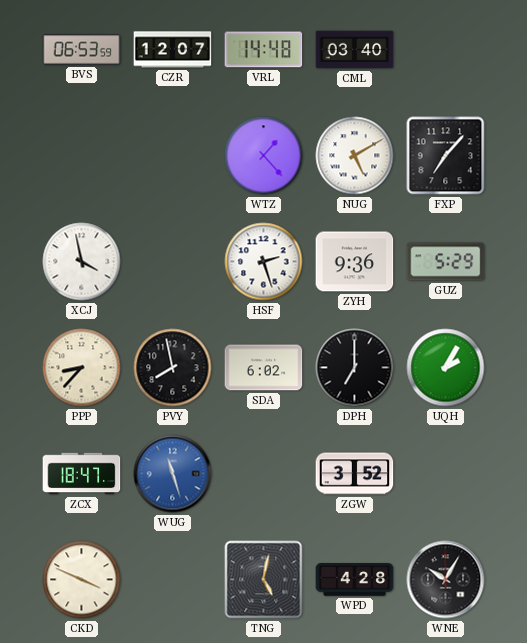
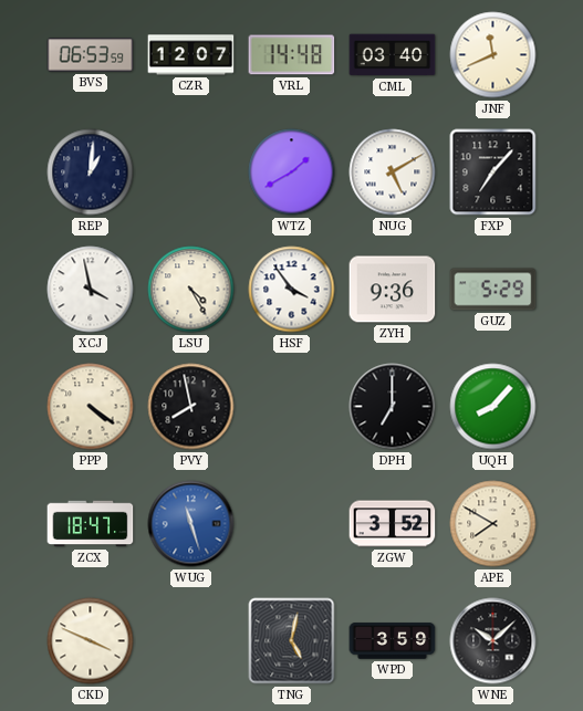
JNF: none -> 11:41 (493, 55)
REP: none -> 1:01 (91, 172)
WTZ: 1:23 -> 1:40 (292, 172)
LSU: none -> 4:25 (191, 290)
HSF: 2:27 -> 3:54 (292, 290)
PPP: 8:37 -> 4:21 (91, 407)
SDA: 6:02 -> none (264, 368)
UQH: 2:05 -> 8:07 (493, 407)
APE: none -> 7:50 (493, 524)
WPD: 4:28 -> 3:59 (393, 641)
WNE: 10:05 -> 10:08 (493, 641)
